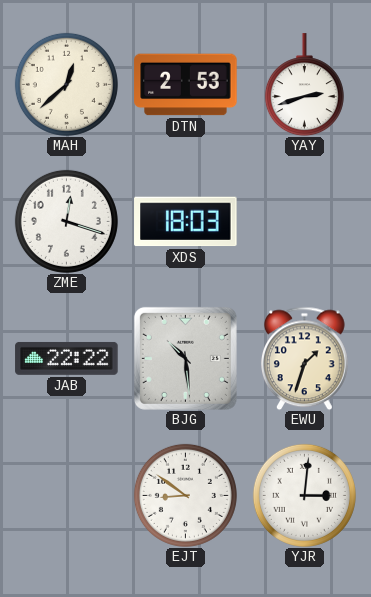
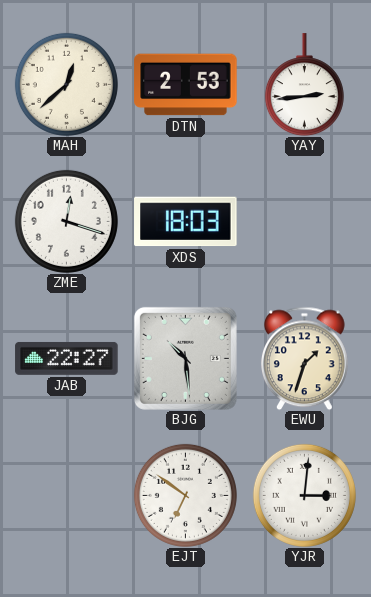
YAY: 2:42 -> 2:44 (304, 85)
JAB: 22:22 -> 22:27 (67, 358)
EJT: 8:51 -> 6:51 (185, 495)
